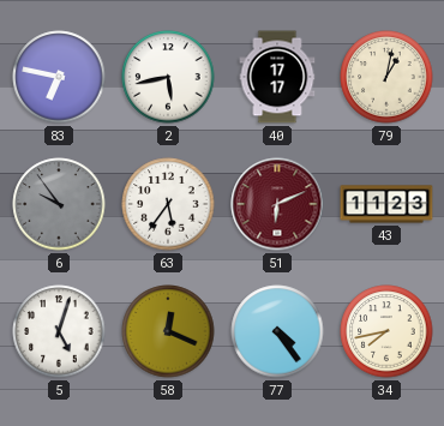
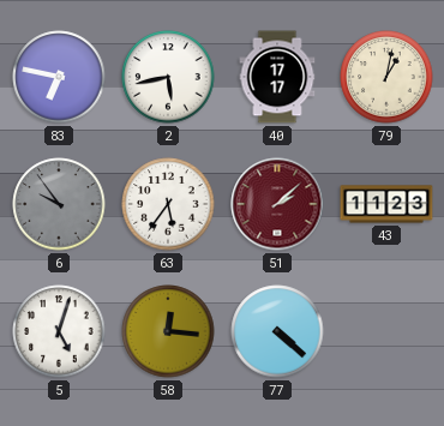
51: 6:11 -> 2:08 (277, 204)
58: 12:19 -> 12:16 (168, 331)
77: 4:24 -> 4:22 (277, 331)
34: 7:43 -> none (386, 331)
